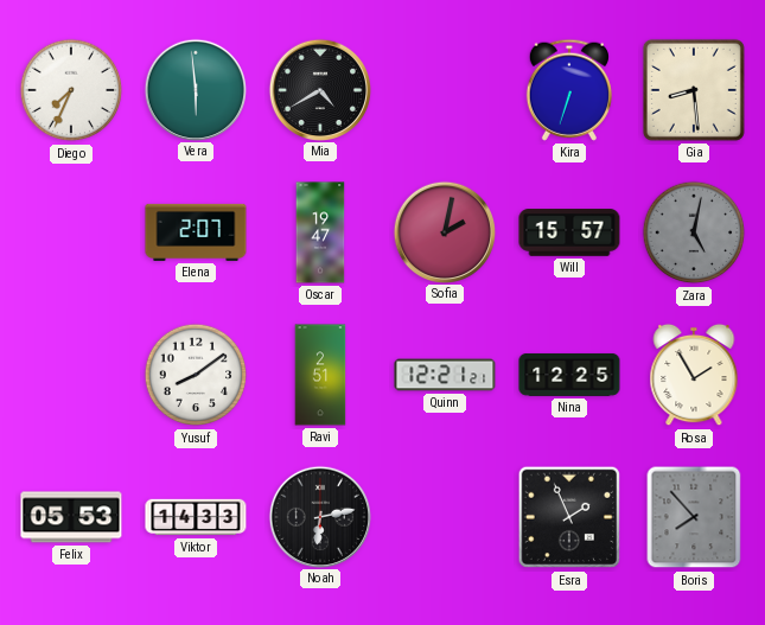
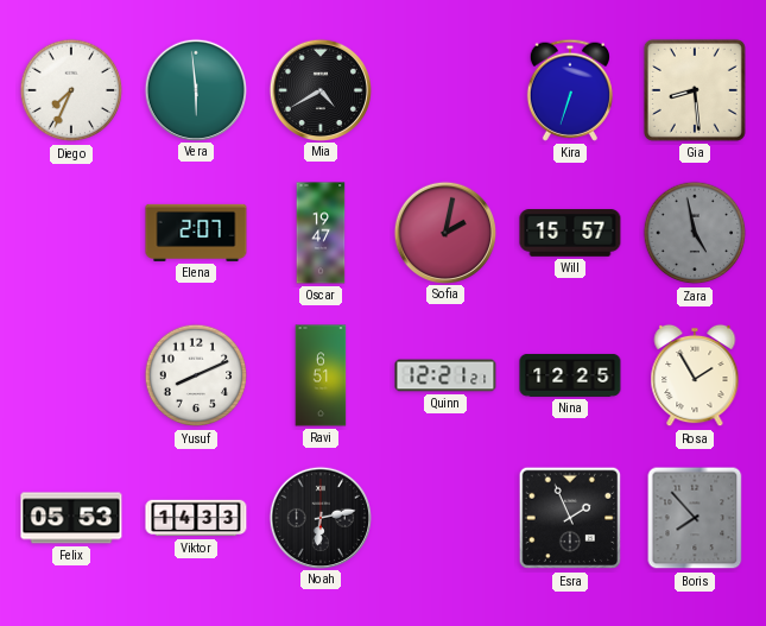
Zara: 5:02 -> 4:58 (695, 233)
Yusuf: 8:09 -> 8:11 (196, 375)
Ravi: 2:51 -> 6:51 (321, 375)
